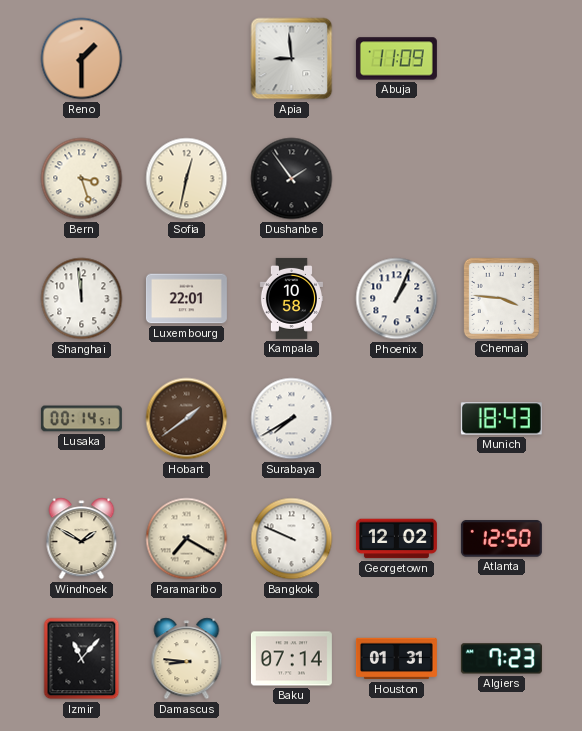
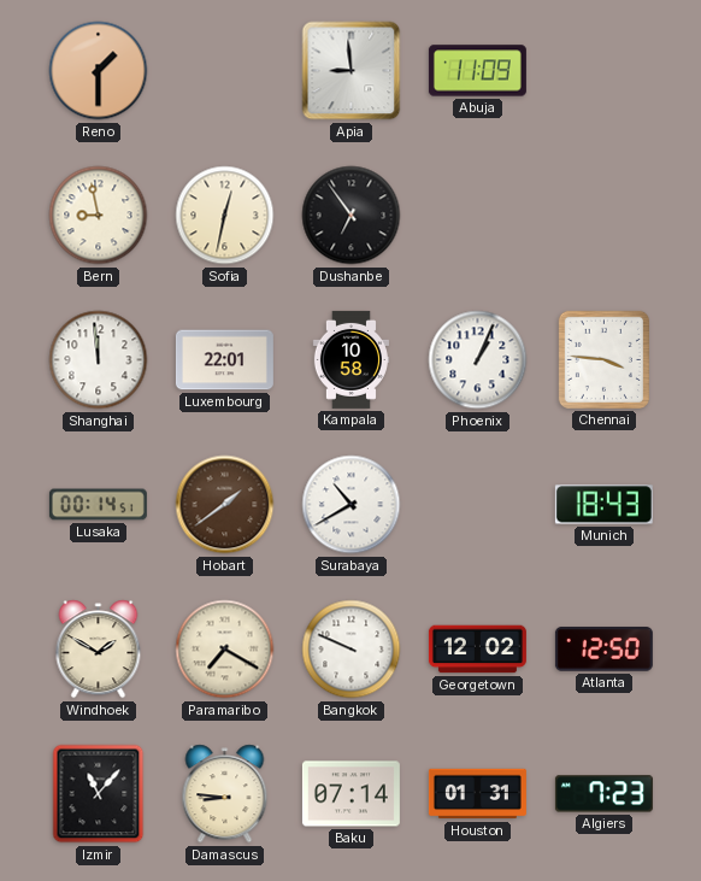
Bern: 3:27 -> 8:58 (99, 216)
Dushanbe: 1:54 -> 6:54 (352, 216)
Surabaya: 7:40 -> 10:40 (352, 505)
